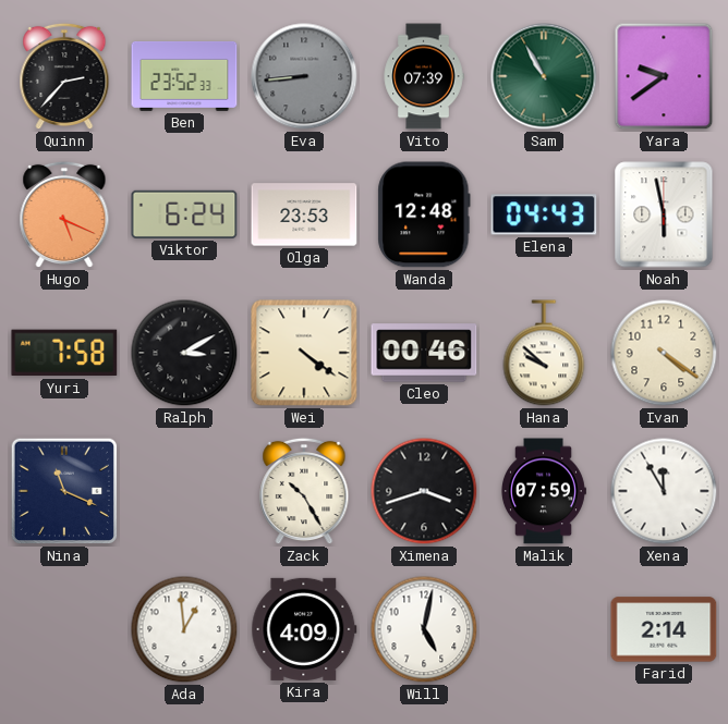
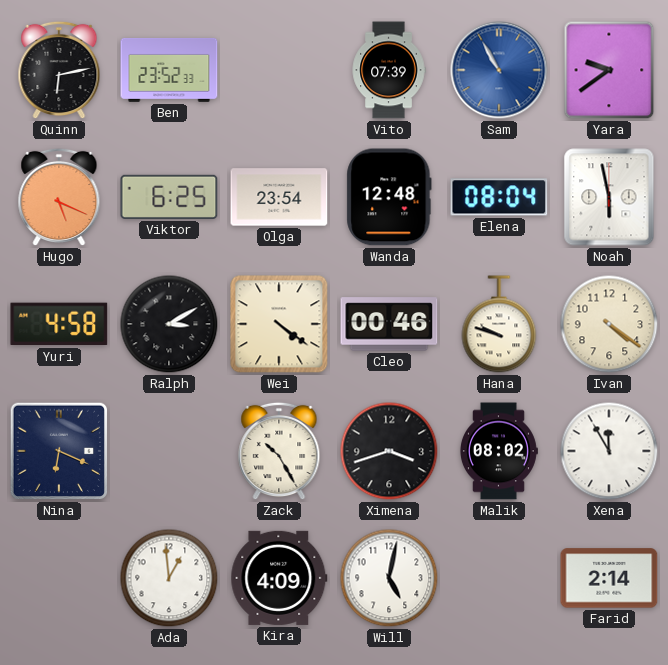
Quinn: 2:37 -> 6:13 (59, 70)
Eva: 8:44 -> none (304, 76)
Sam dial: green -> blue (499, 70)
Viktor: 6:24 -> 6:25 (169, 197)
Olga: 23:53 -> 23:54 (279, 197)
Elena: 04:43 -> 08:04 (499, 197)
Yuri: 7:58 -> 4:58 (59, 324)
Hana: 9:52 -> 9:48 (499, 324)
Nina: 11:19 -> 6:19 (59, 451)
Malik: 07:59 -> 08:02 (498, 451)
